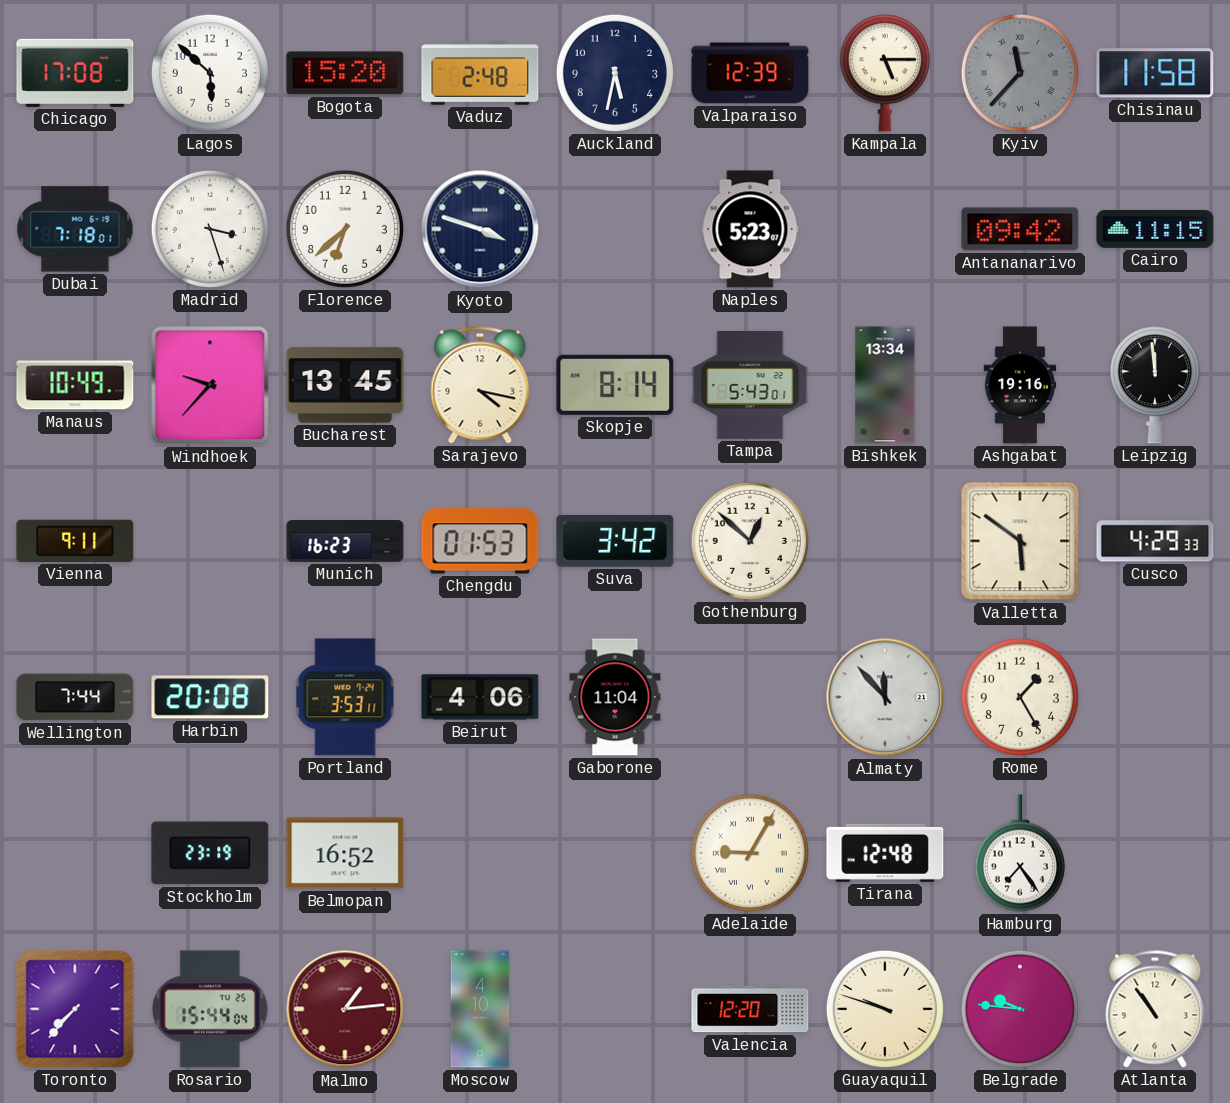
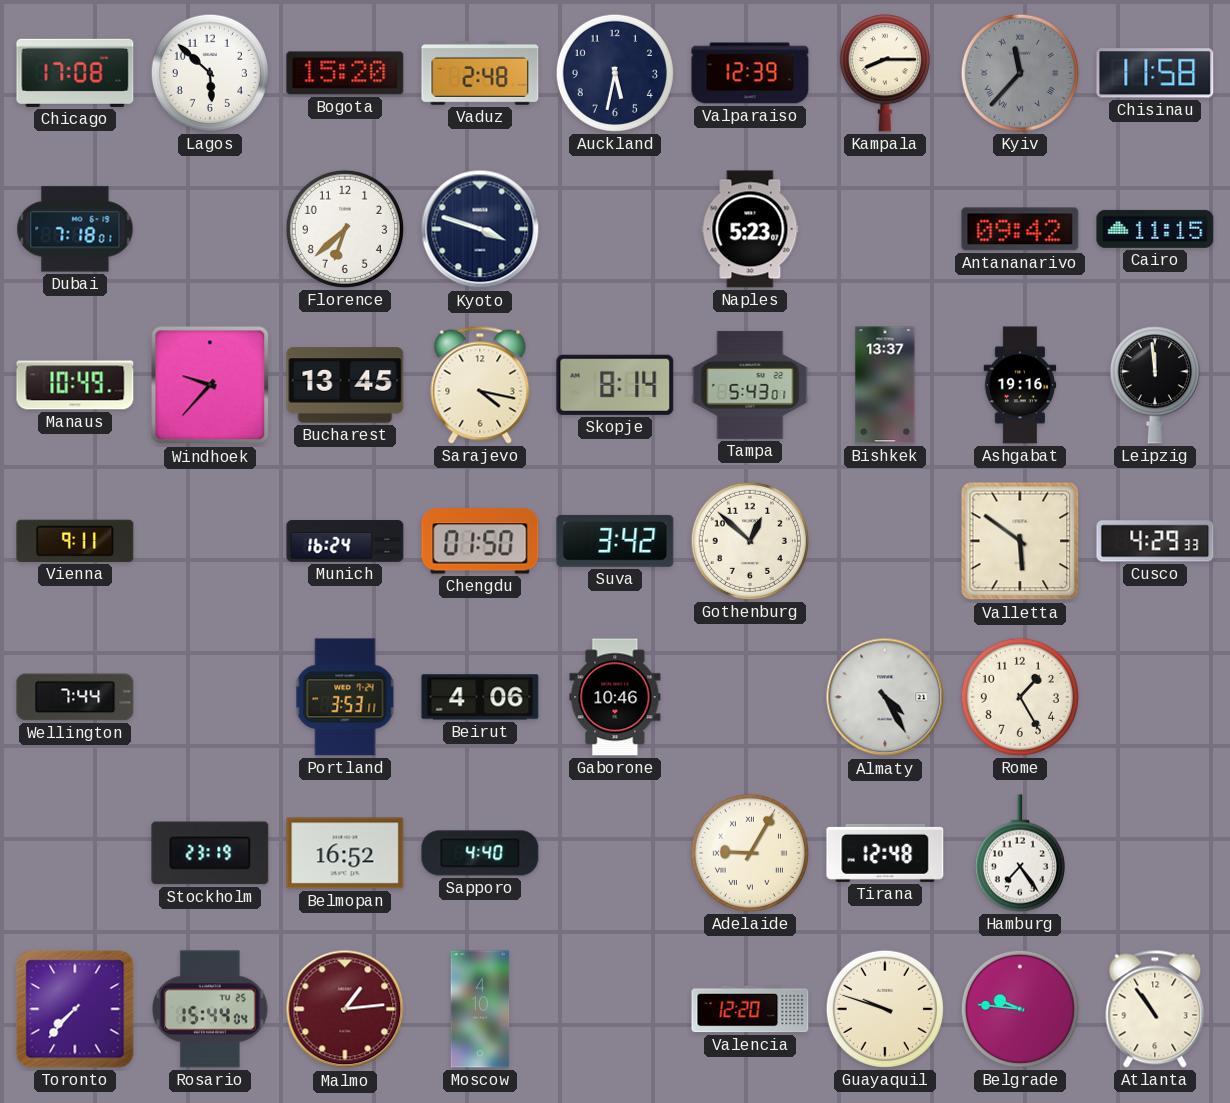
Kampala: 5:15 -> 8:15 (885, 73)
Madrid: 3:27 -> none (210, 229)
Bishkek: 13:34 -> 13:37 (885, 385)
Munich: 16:23 -> 16:24 (345, 541)
Chengdu: 01:53 -> 01:50 (480, 541)
Harbin: 20:08 -> none (210, 697)
Gaborone: 11:04 -> 10:46 (615, 697)
Almaty: 11:53 -> 4:25 (885, 697)
Sapporo: none -> 4:40 (480, 853)
